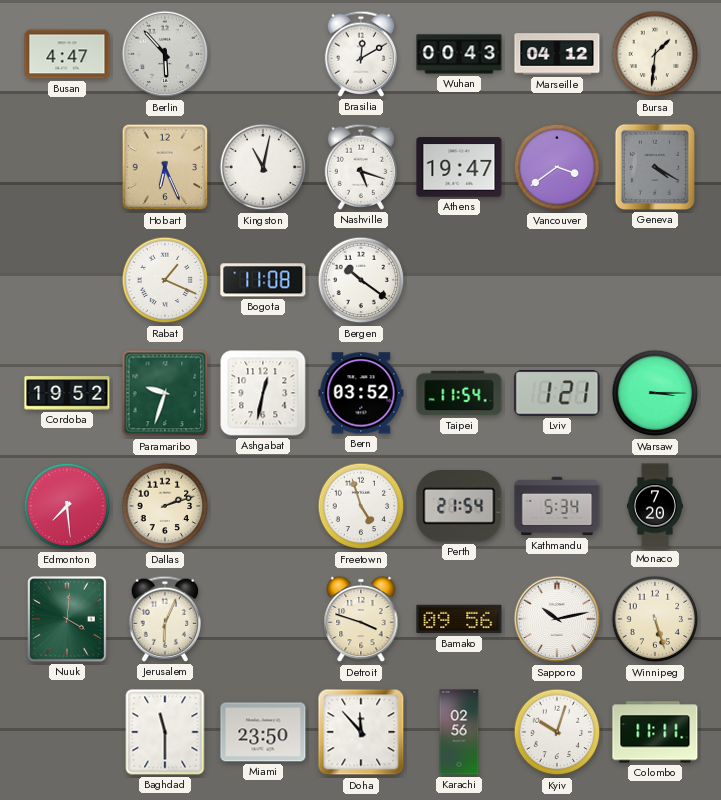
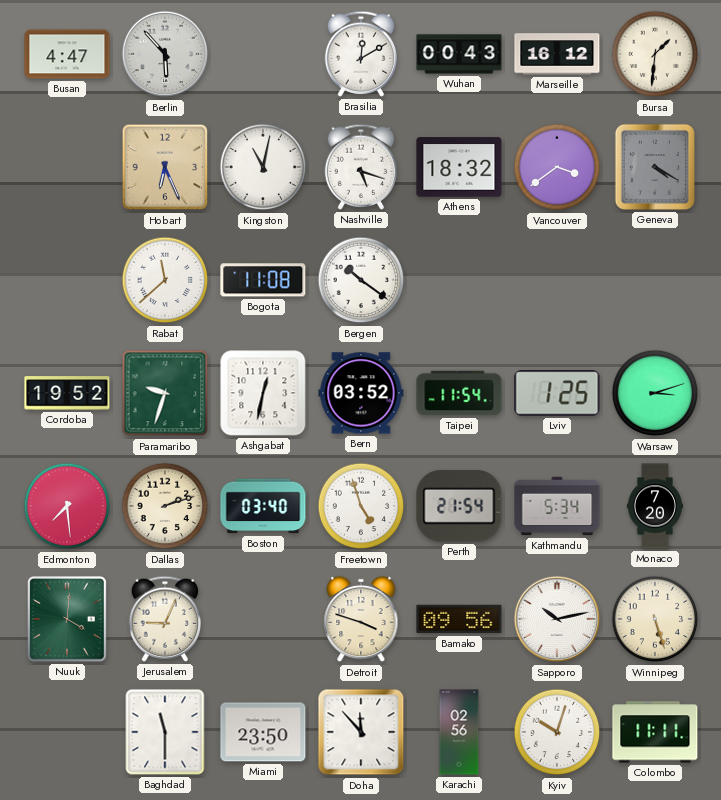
Marseille: 04:12 -> 16:12 (557, 54)
Athens: 19:47 -> 18:32 (459, 167)
Rabat: 1:19 -> 11:38 (165, 280)
Lviv: 1:21 -> 1:25 (557, 393)
Warsaw: 3:15 -> 3:12 (655, 393)
Boston: none -> 03:40 (263, 506)
Jerusalem: 6:04 -> 9:04 (164, 619)
